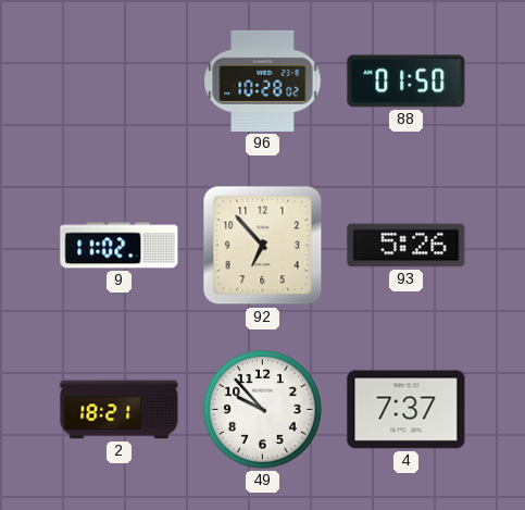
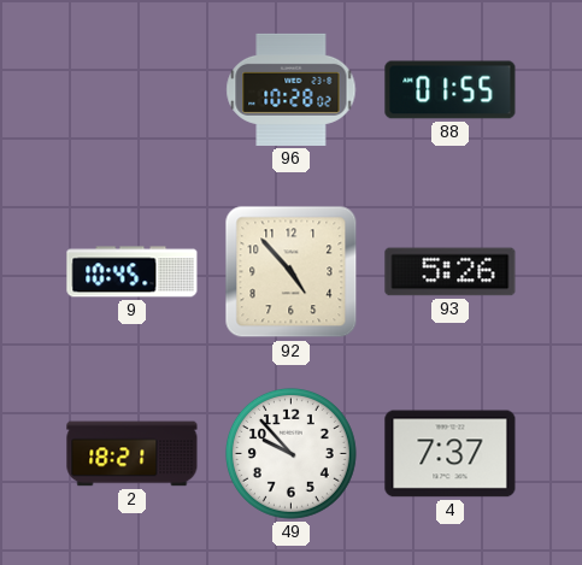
88: 01:50 -> 01:55 (451, 90)
9: 11:02 -> 10:45 (133, 272)
92: 6:53 -> 4:53 (292, 272)
